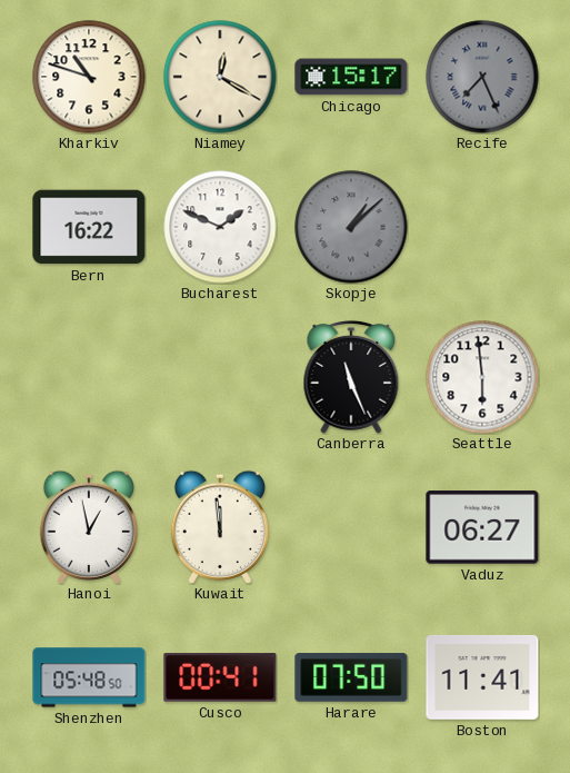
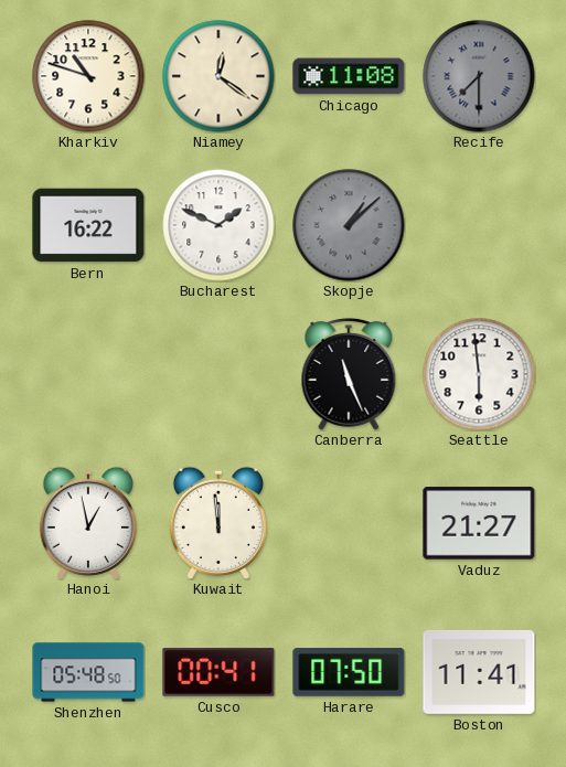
Niamey: 12:20 -> 12:21 (218, 76)
Chicago: 15:17 -> 11:08 (349, 76)
Recife: 7:26 -> 7:30 (479, 76)
Vaduz: 06:27 -> 21:27 (479, 523)
